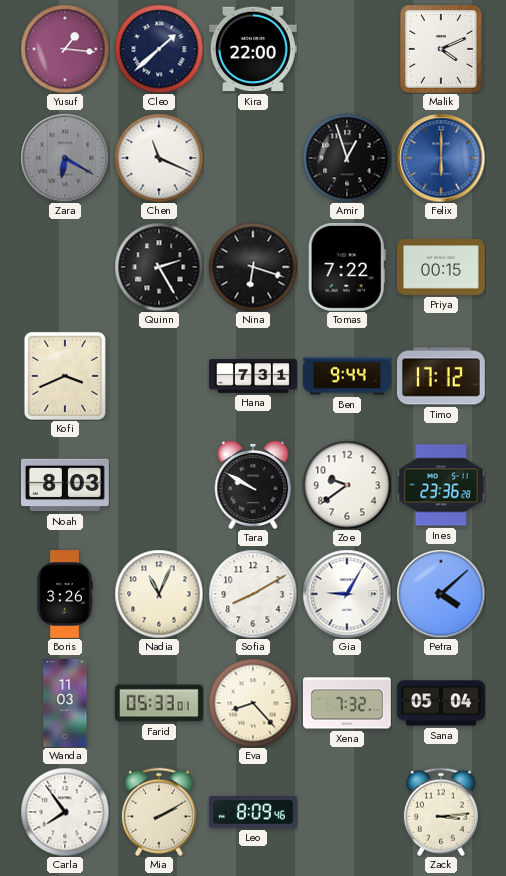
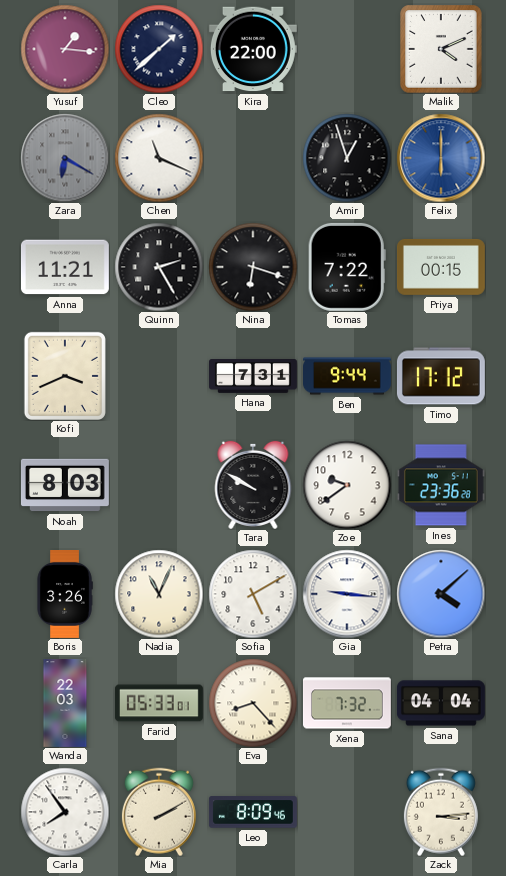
Anna: none -> 11:21 (65, 267)
Sofia: 8:10 -> 5:10 (253, 594)
Gia: 9:05 -> 9:16 (347, 594)
Wanda: 11:03 -> 22:03 (65, 704)
Sana: 05:04 -> 04:04 (441, 703)
